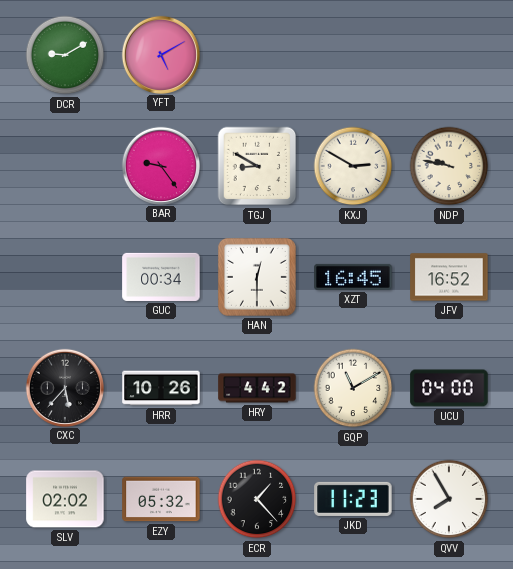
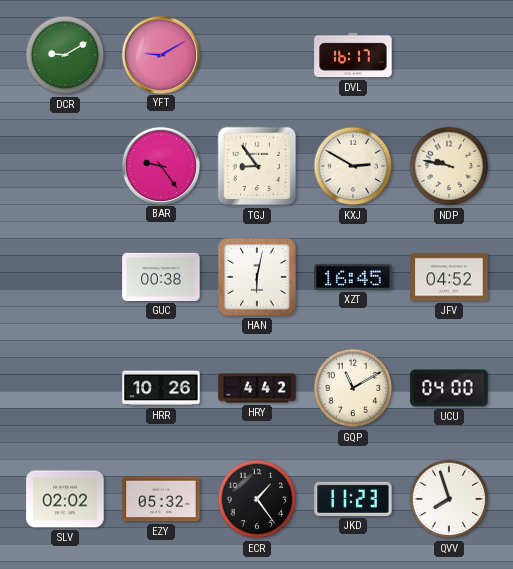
YFT: 5:10 -> 9:10 (160, 54)
DVL: none -> 16:17 (353, 55)
TGJ: 8:50 -> 8:54 (257, 166)
GUC: 00:34 -> 00:38 (161, 277)
HAN: 12:30 -> 6:02 (257, 277)
JFV: 16:52 -> 04:52 (449, 277)
CXC: 5:37 -> none (64, 387)
ECR: 1:23 -> 1:24 (257, 499)
QVV: 7:55 -> 7:57 (449, 499)
